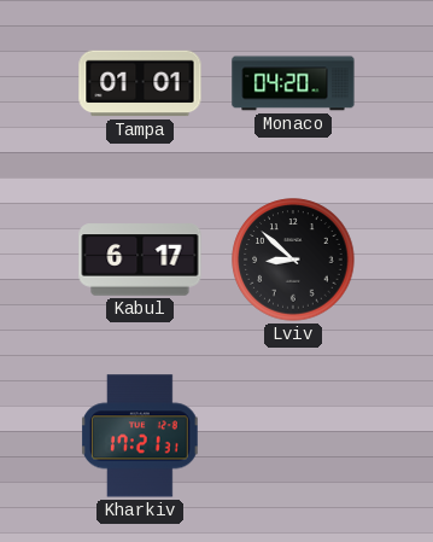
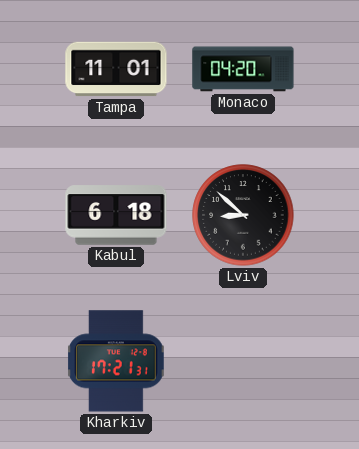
Tampa: 01:01 -> 11:01 (116, 69)
Kabul: 6:17 -> 6:18 (116, 215)
